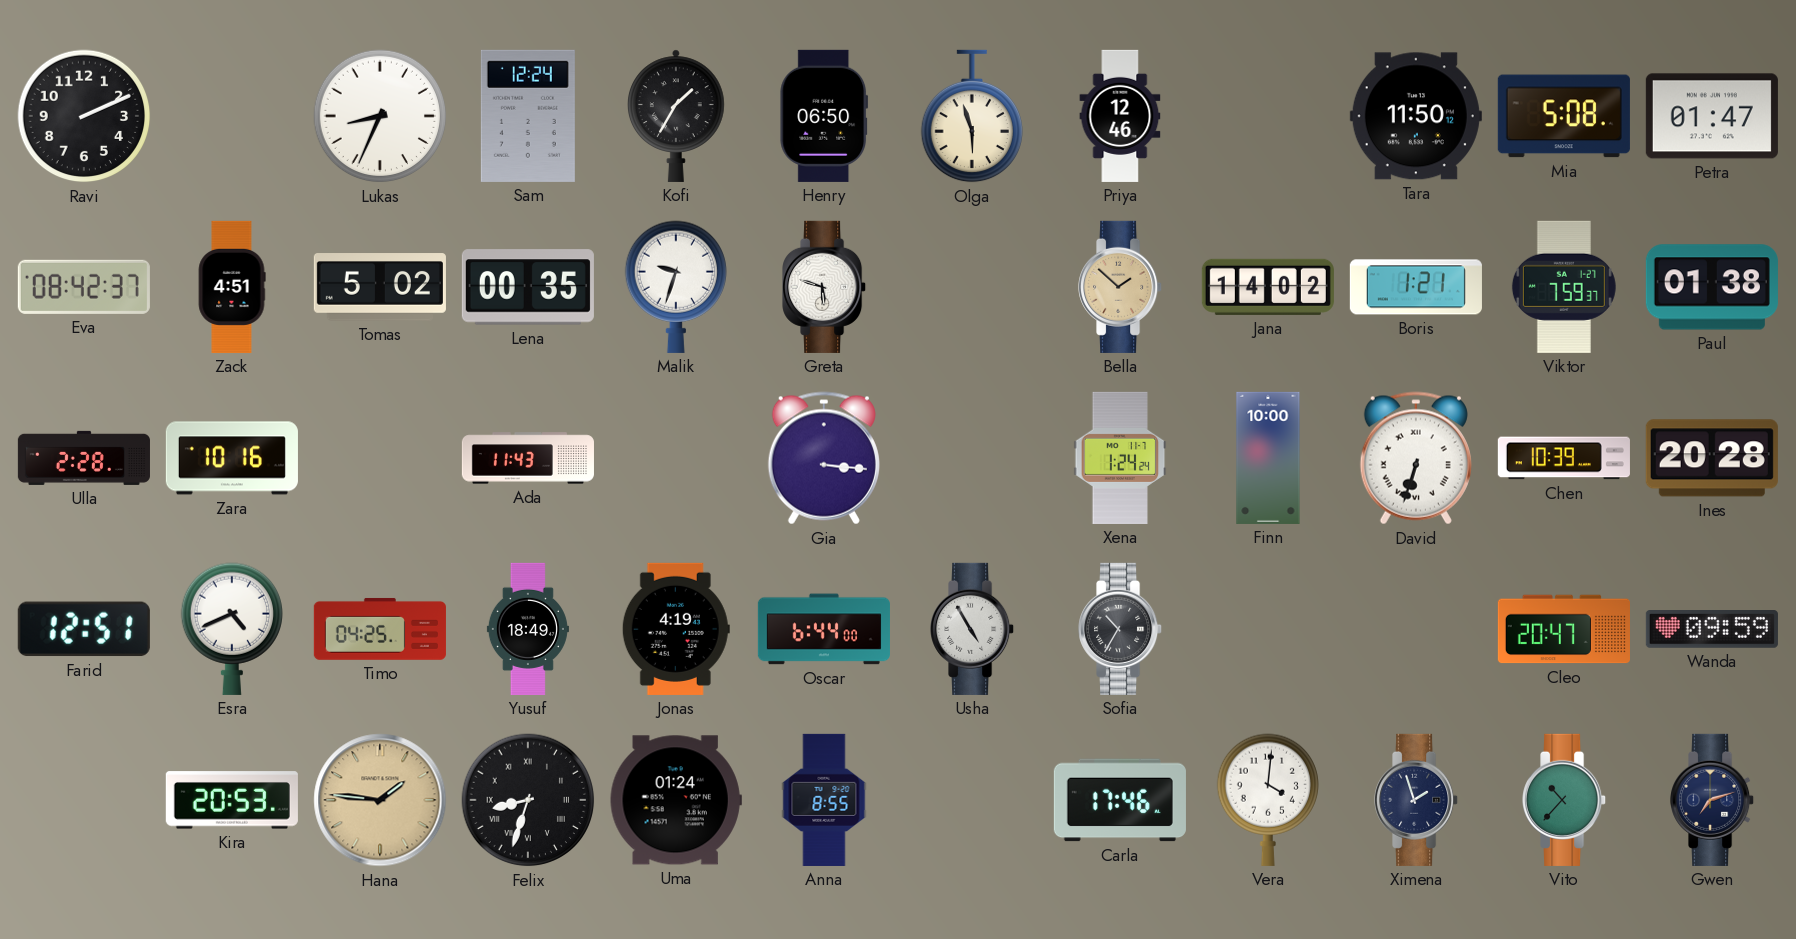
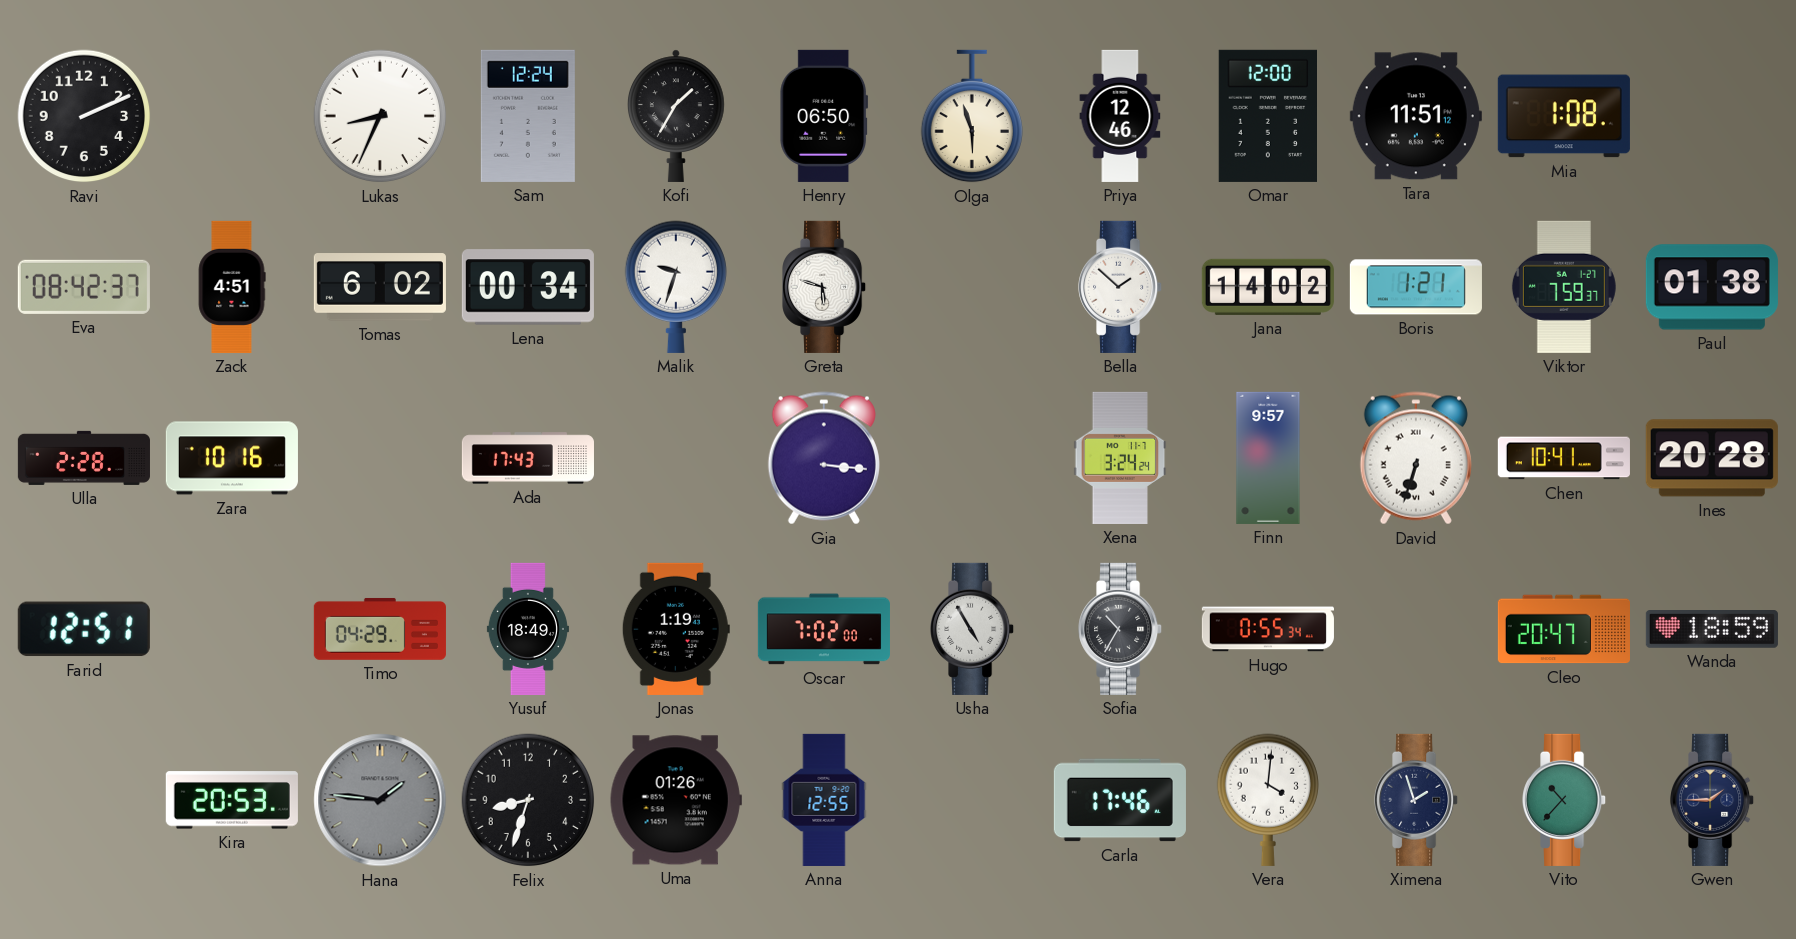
Omar: none -> 12:00 (1267, 116)
Tara: 11:50 -> 11:51 (1416, 116)
Mia: 5:08 -> 1:08 (1564, 116)
Petra: 01:47 -> none (1712, 116)
Tomas: 5:02 -> 6:02 (380, 287)
Lena: 00:35 -> 00:34 (528, 287)
Bella dial: champagne -> white (1121, 287)
Ada: 11:43 -> 17:43 (528, 458)
Xena: 1:24 -> 3:24 (1120, 458)
Finn: 10:00 -> 9:57 (1268, 458)
Chen: 10:39 -> 10:41 (1564, 458)
Esra: 4:41 -> none (231, 629)
Timo: 04:25 -> 04:29 (380, 629)
Jonas: 4:19 -> 1:19 (676, 629)
Oscar: 6:44 -> 7:02 (824, 629)
Hugo: none -> 0:55 (1268, 629)
Wanda: 09:59 -> 18:59 (1712, 630)
Hana dial: champagne -> grey (380, 800)
Felix numerals: Roman -> Arabic (528, 800)
Uma: 01:24 -> 01:26 (676, 800)
Anna: 8:55 -> 12:55 (824, 800)
Gwen: 7:12 -> 1:45 (1713, 800)
